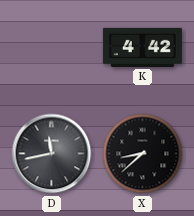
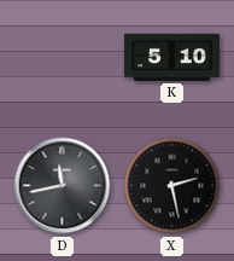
K: 4:42 -> 5:10 (171, 57)
X: 8:38 -> 2:28 (172, 186)
